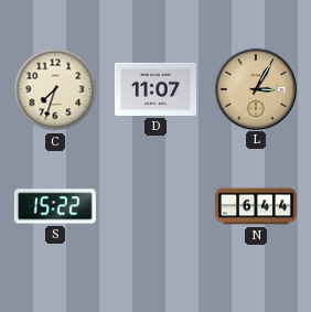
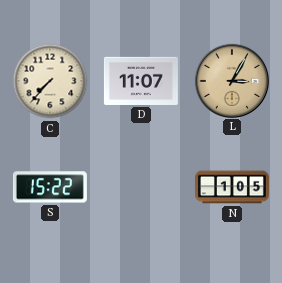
C: 7:33 -> 7:37 (50, 81)
N: 6:44 -> 1:05 (232, 187)
